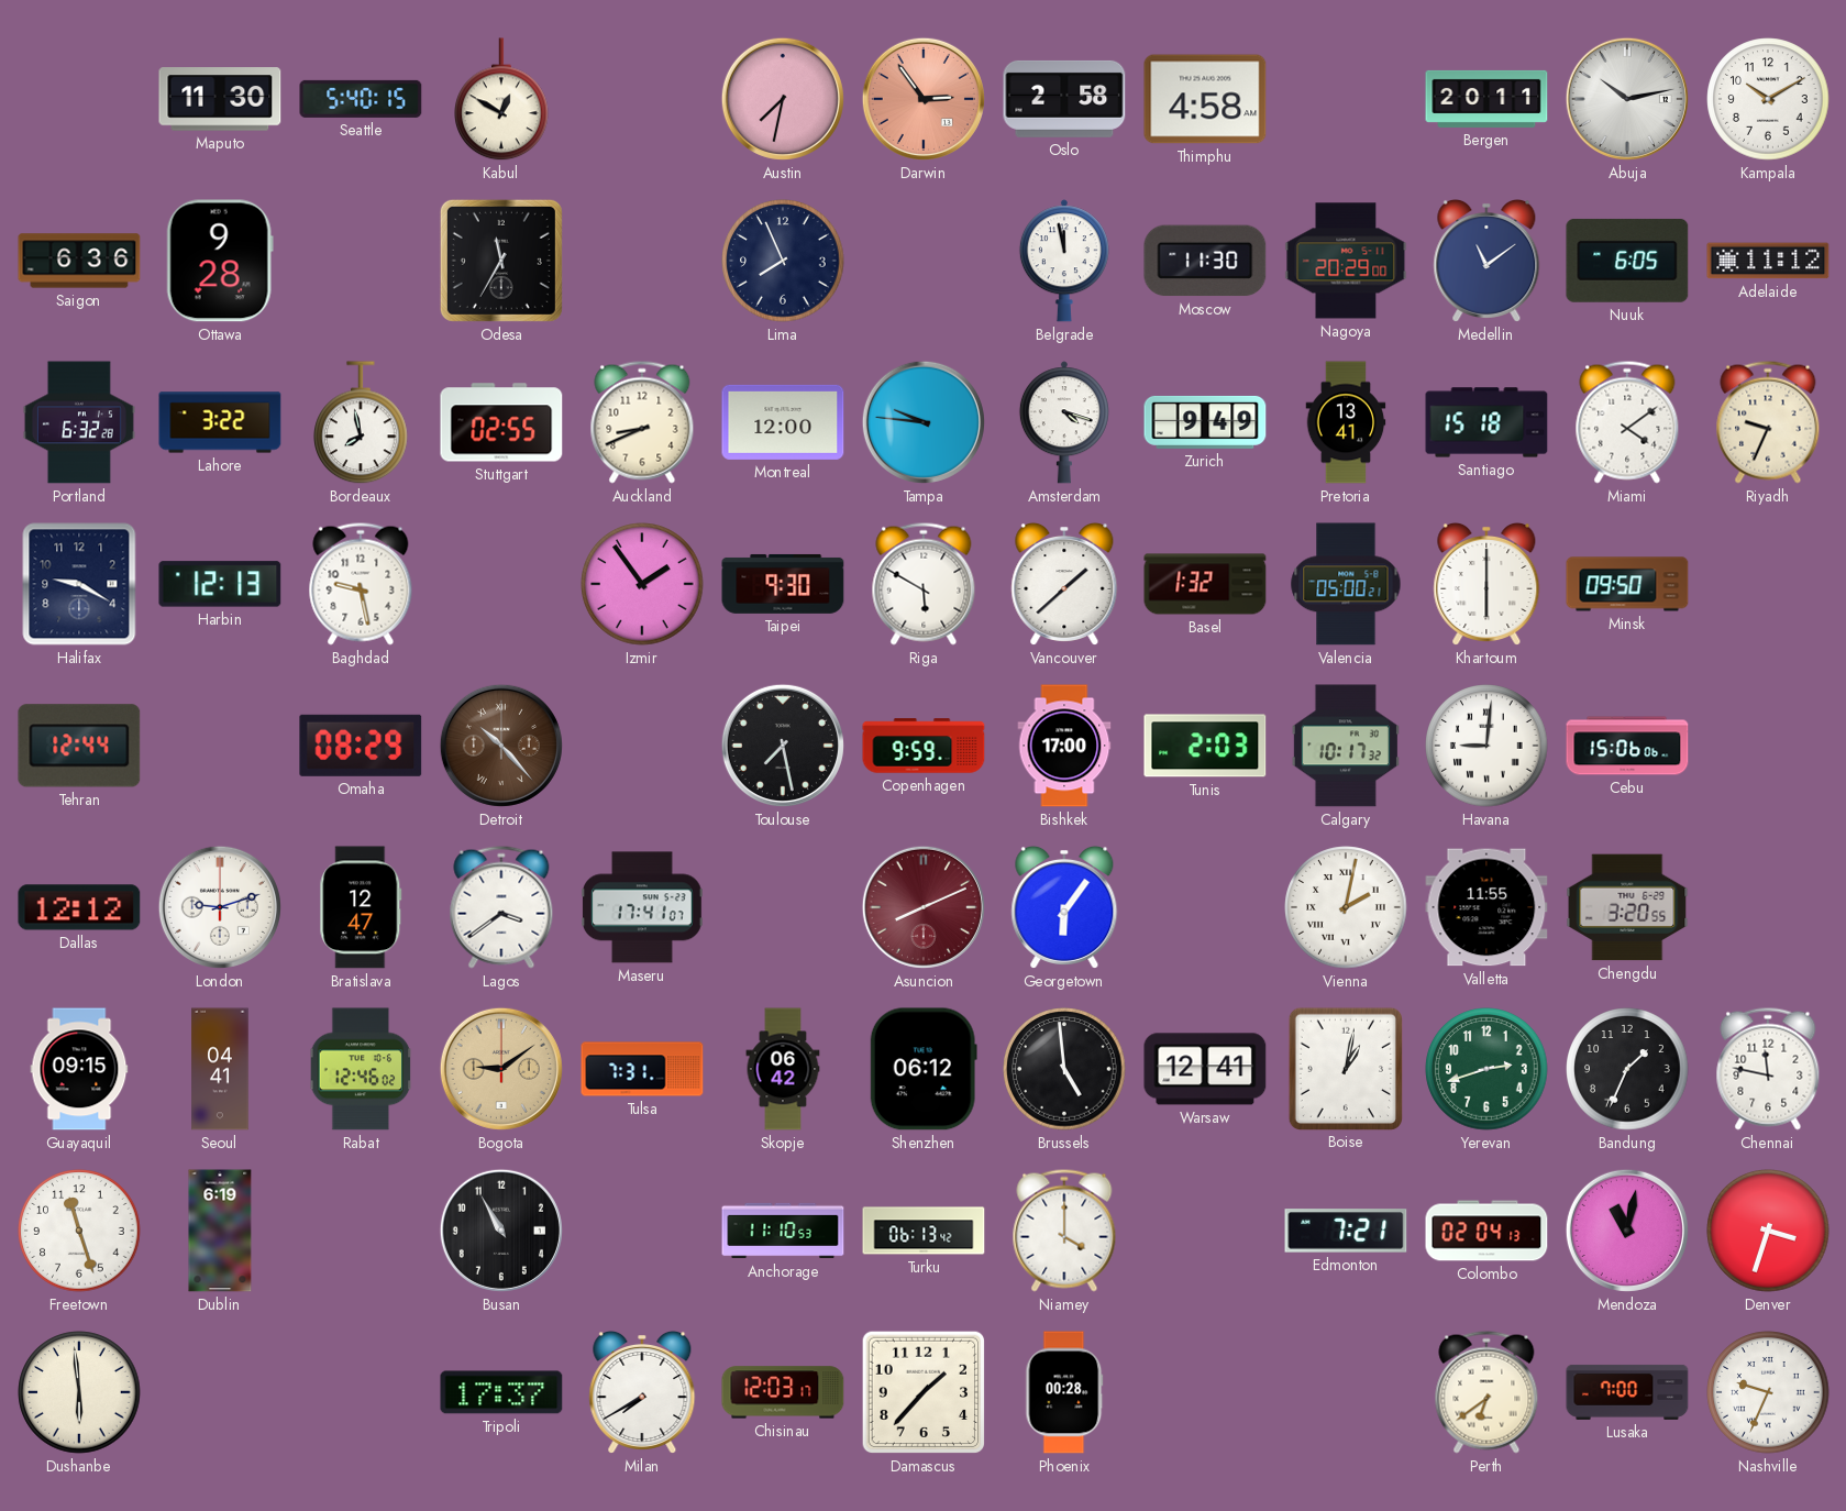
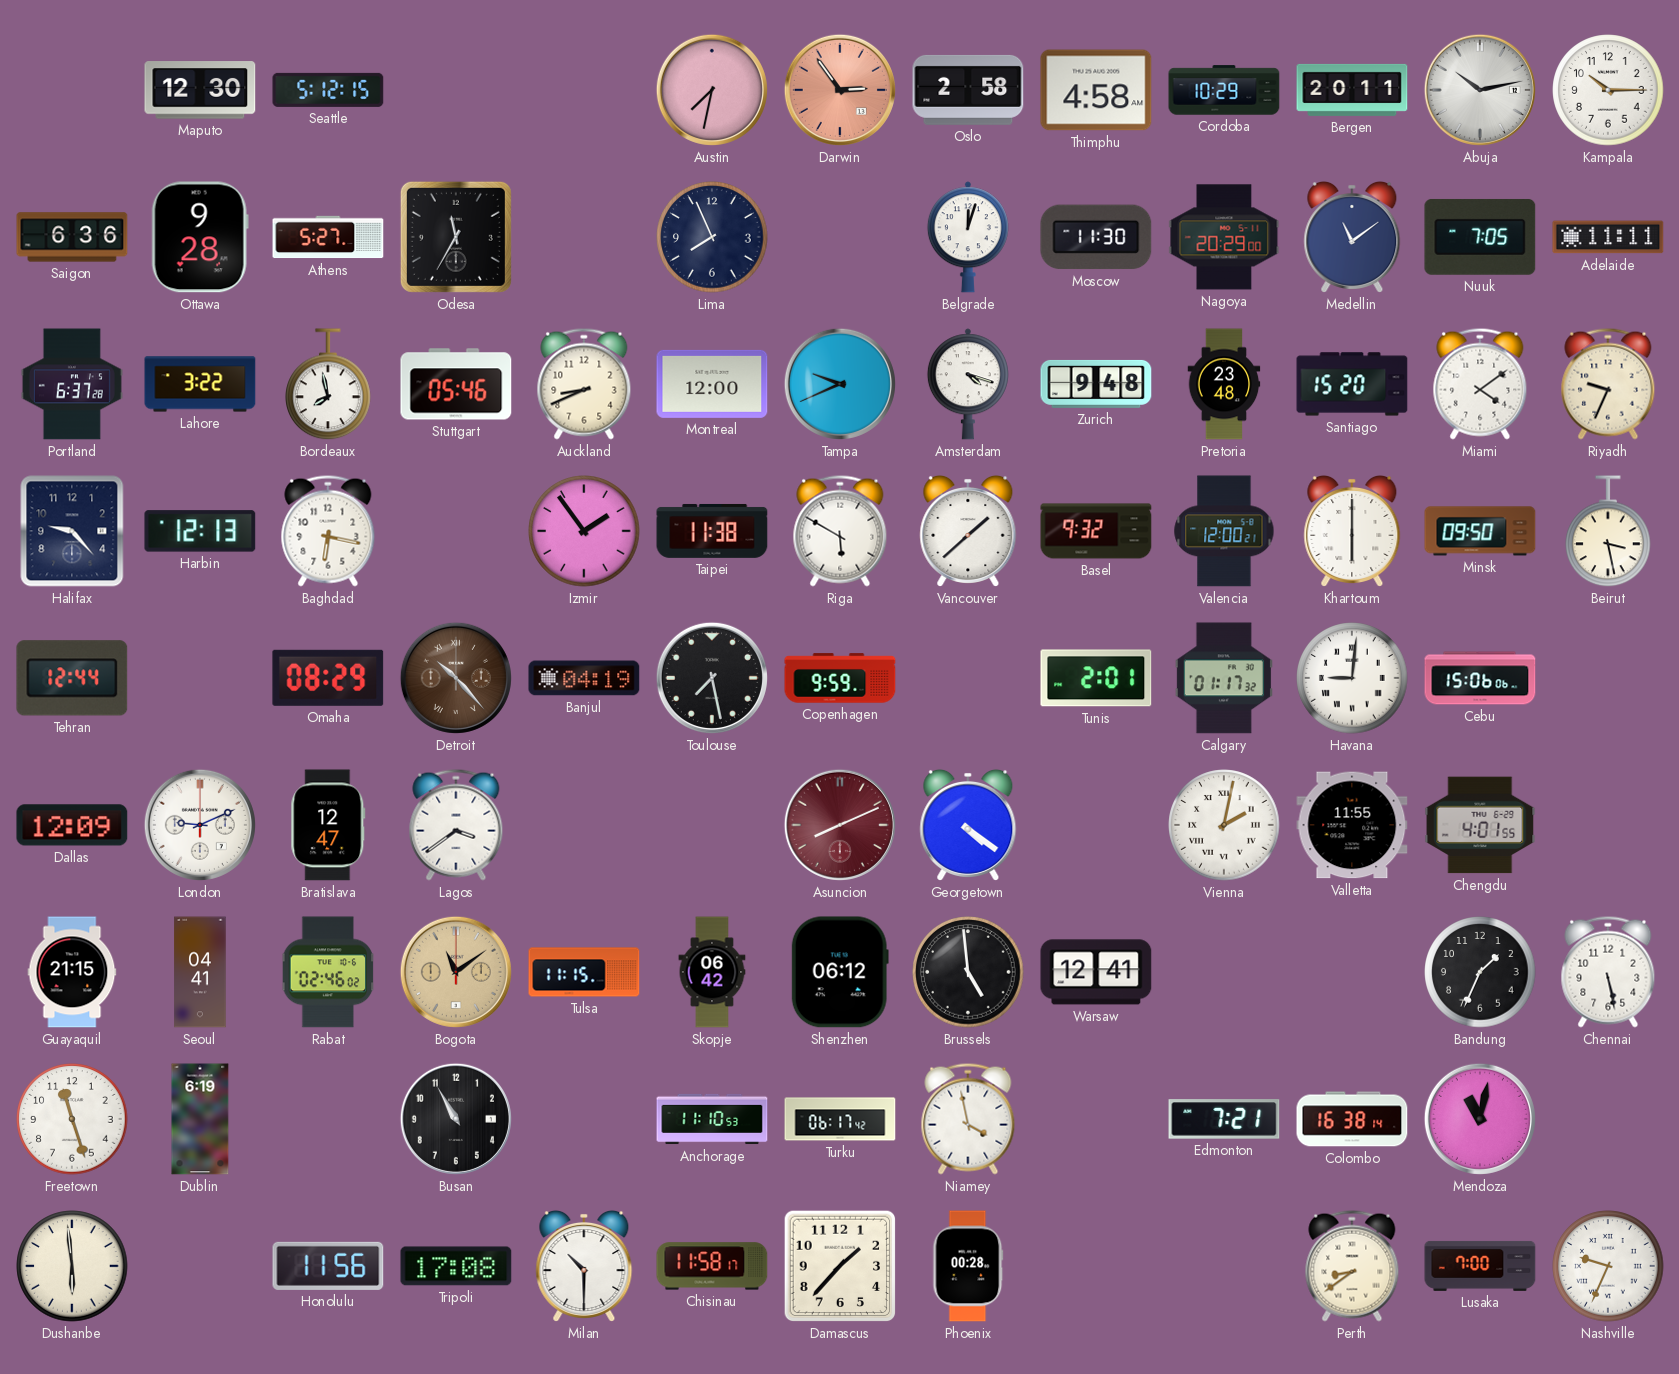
Maputo: 11:30 -> 12:30 (200, 90)
Seattle: 5:40 -> 5:12 (328, 90)
Kabul: 12:50 -> none (502, 100)
Cordoba: none -> 10:29 (1224, 90)
Kampala: 10:10 -> 10:15 (1608, 90)
Athens: none -> 5:27 (328, 237)
Belgrade: 11:58 -> 12:03 (968, 237)
Nuuk: 6:05 -> 7:05 (1480, 237)
Adelaide: 11:12 -> 11:11 (1608, 237)
Portland: 6:32 -> 6:37 (72, 384)
Stuttgart: 02:55 -> 05:46 (456, 384)
Tampa: 9:46 -> 9:41 (840, 384)
Zurich: 9:49 -> 9:48 (1096, 384)
Pretoria: 13:41 -> 23:48 (1224, 384)
Santiago: 15:18 -> 15:20 (1352, 384)
Halifax: 9:20 -> 9:23 (72, 531)
Baghdad: 9:28 -> 6:17 (328, 531)
Taipei: 9:30 -> 11:38 (712, 531)
Basel: 1:32 -> 9:32 (1096, 531)
Valencia: 05:00 -> 12:00 (1224, 531)
Beirut: none -> 3:28 (1609, 532)
Banjul: none -> 04:19 (584, 678)
Bishkek: 17:00 -> none (1064, 746)
Tunis: 2:03 -> 2:01 (1096, 678)
Calgary: 10:17 -> 01:17 (1224, 678)
Dallas: 12:12 -> 12:09 (72, 825)
London: 9:12 -> 9:11 (200, 825)
Maseru: 17:41 -> none (643, 907)
Georgetown: 6:06 -> 4:21 (968, 825)
Chengdu: 3:20 -> 4:01 (1480, 825)
Guayaquil: 09:15 -> 21:15 (72, 972)
Rabat: 12:46 -> 02:46 (328, 972)
Bogota: 9:09 -> 11:09 (456, 972)
Tulsa: 7:31 -> 11:15 (584, 972)
Boise: 1:02 -> none (1345, 1068)
Yerevan: 2:42 -> none (1486, 1069)
Chennai: 11:47 -> 5:28 (1608, 972)
Turku: 06:13 -> 06:17 (840, 1119)
Niamey: 4:00 -> 3:58 (968, 1119)
Colombo: 02:04 -> 16:38 (1352, 1119)
Denver: 3:33 -> none (1768, 1231)
Honolulu: none -> 11:56 (328, 1266)
Tripoli: 17:37 -> 17:08 (456, 1266)
Milan: 7:40 -> 10:30 (584, 1266)
Chisinau: 12:03 -> 11:58 (712, 1266)
Perth: 6:39 -> 8:39 (1352, 1266)
